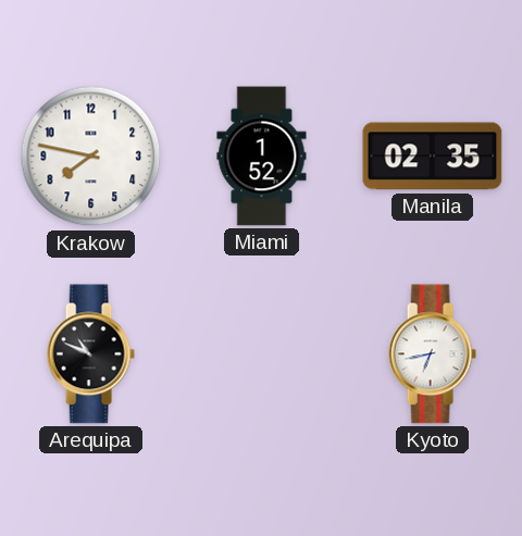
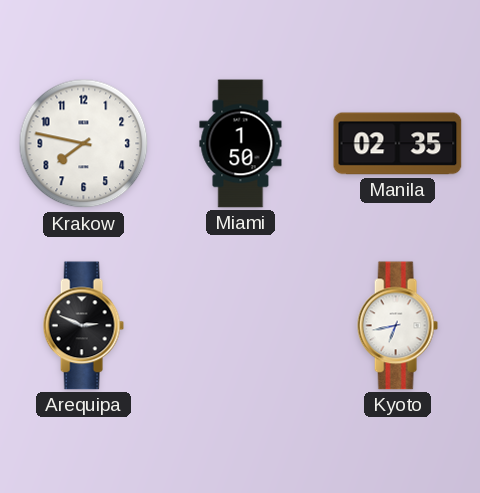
Miami: 1:52 -> 1:50 (241, 144)
Arequipa: 10:49 -> 2:49 (83, 326)
